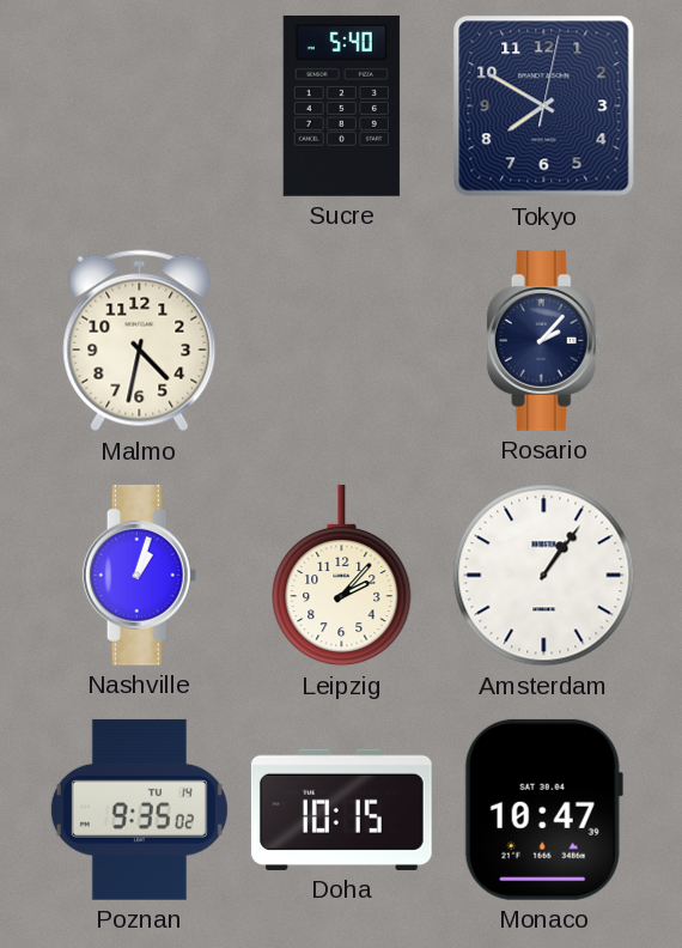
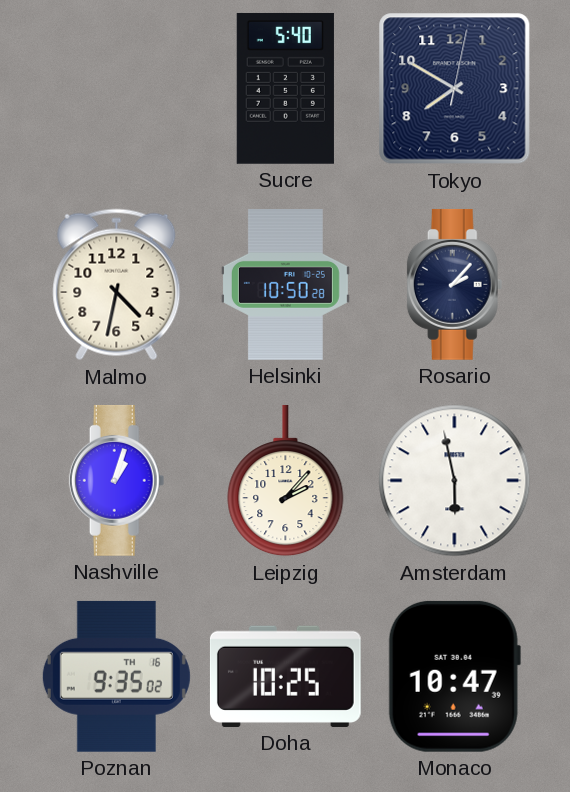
Helsinki: none -> 10:50 (285, 285)
Amsterdam: 1:06 -> 5:58 (455, 481)
Poznan date: TU 14 -> TH 16 (116, 676)
Doha: 10:15 -> 10:25 (285, 676)
